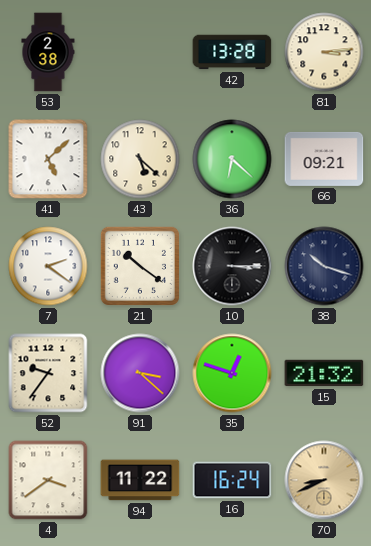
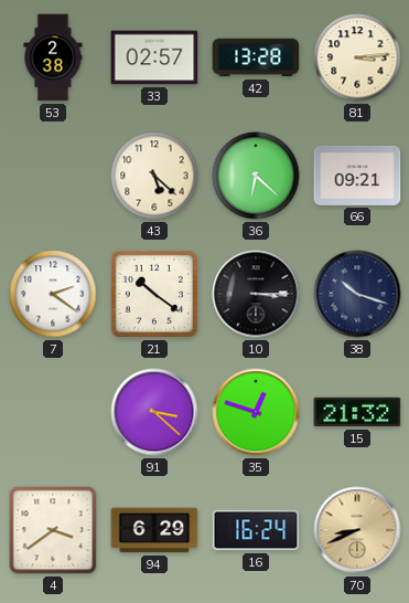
33: none -> 02:57 (154, 57)
41: 5:08 -> none (48, 159)
52: 9:36 -> none (48, 373)
94: 11:22 -> 6:29 (154, 530)
